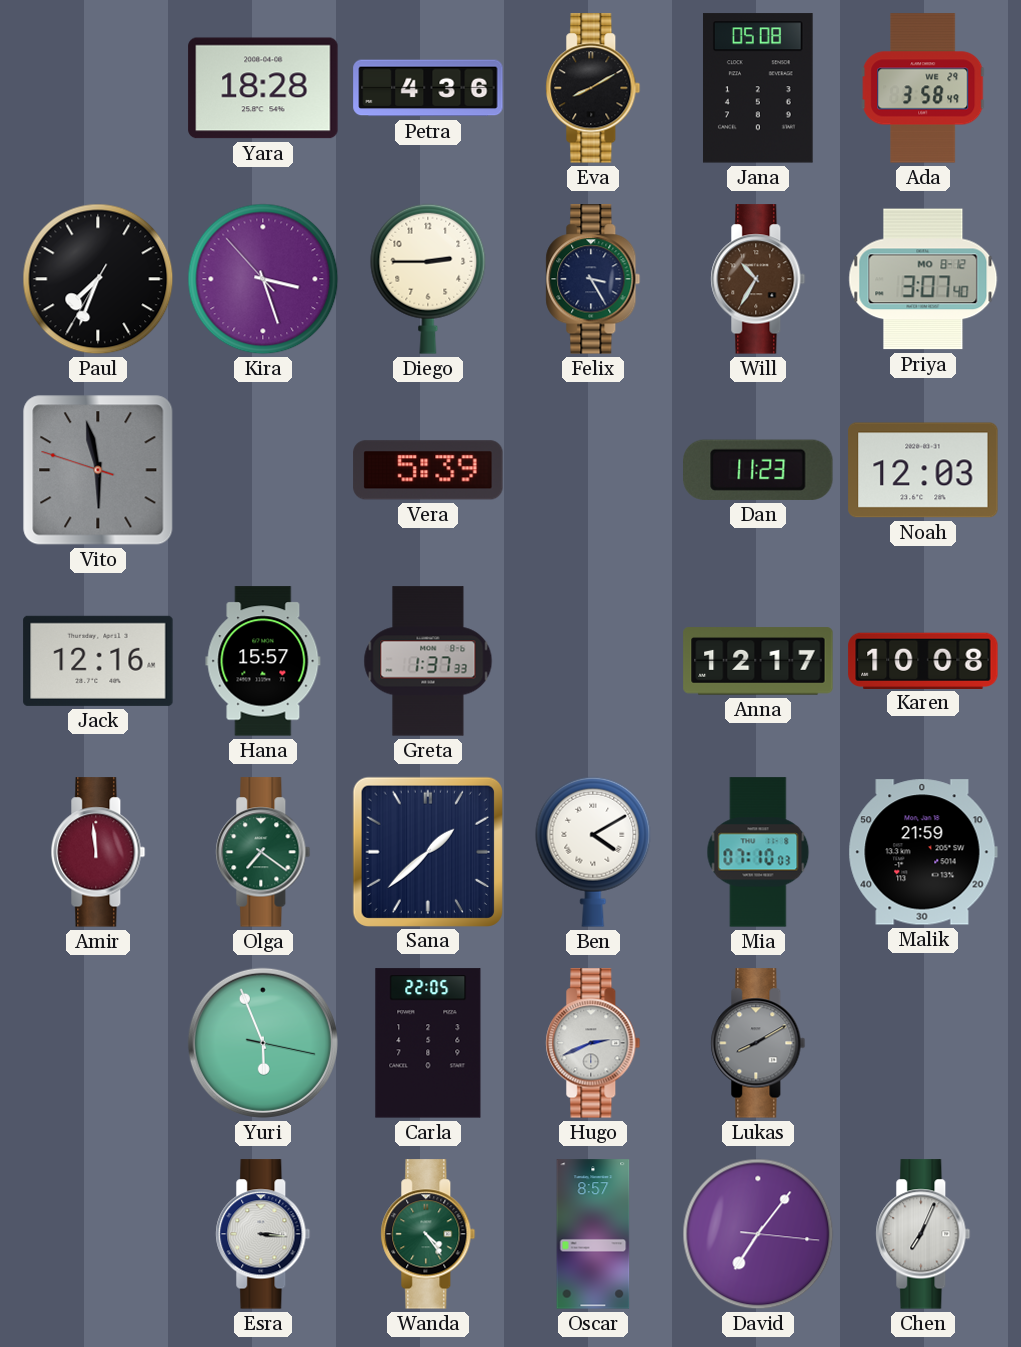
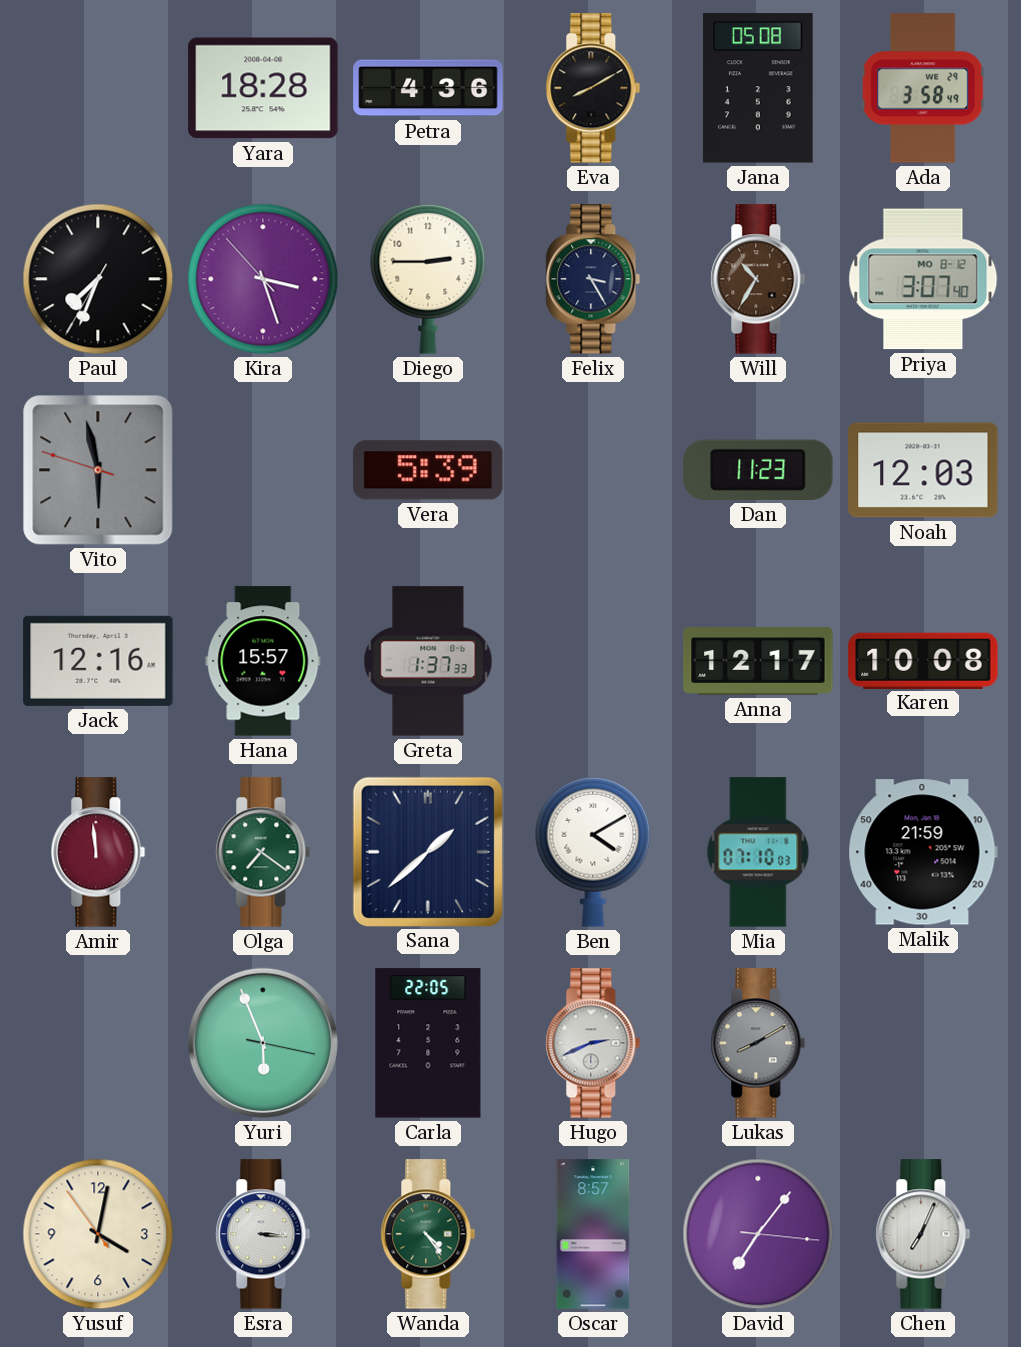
Yusuf: none -> 4:01 (98, 1234)
